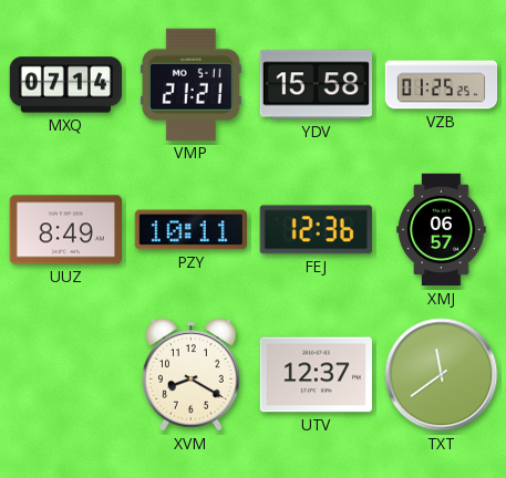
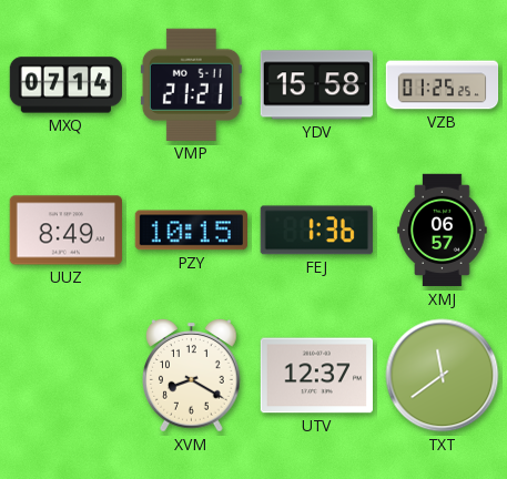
PZY: 10:11 -> 10:15 (191, 231)
FEJ: 12:36 -> 1:36 (316, 231)
